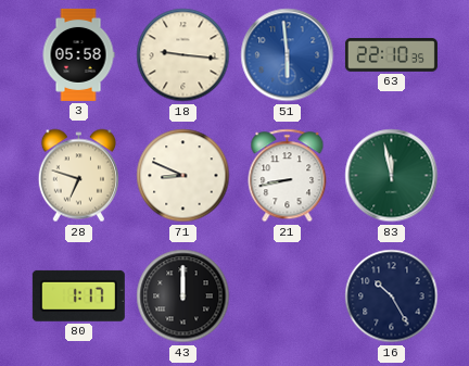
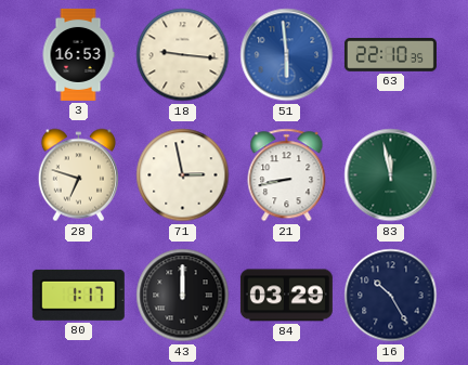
3: 05:58 -> 16:53 (78, 54)
71: 8:49 -> 2:58 (183, 175)
84: none -> 03:29 (286, 296)
